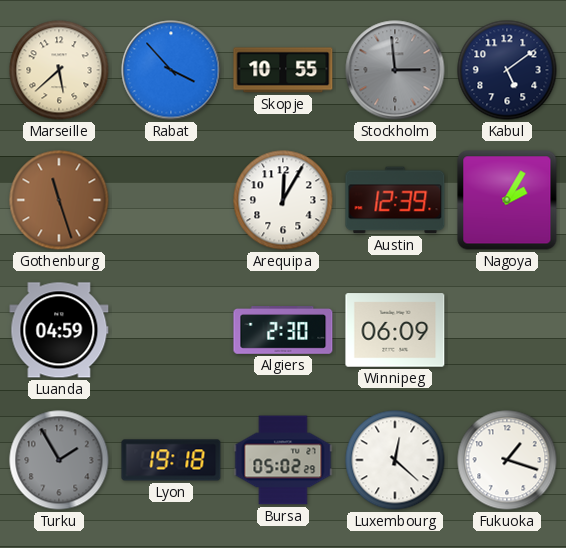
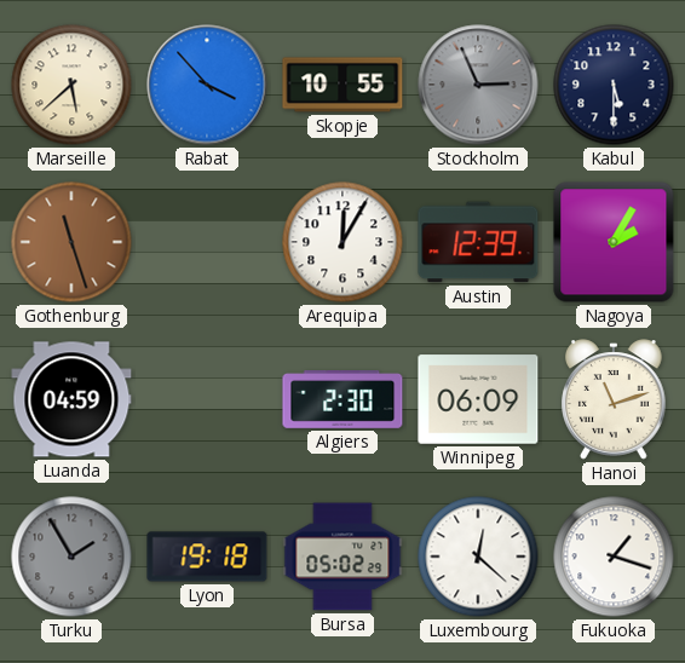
Stockholm: 2:59 -> 2:56 (478, 85)
Kabul: 5:09 -> 5:30 (614, 85)
Hanoi: none -> 11:12 (614, 399)
